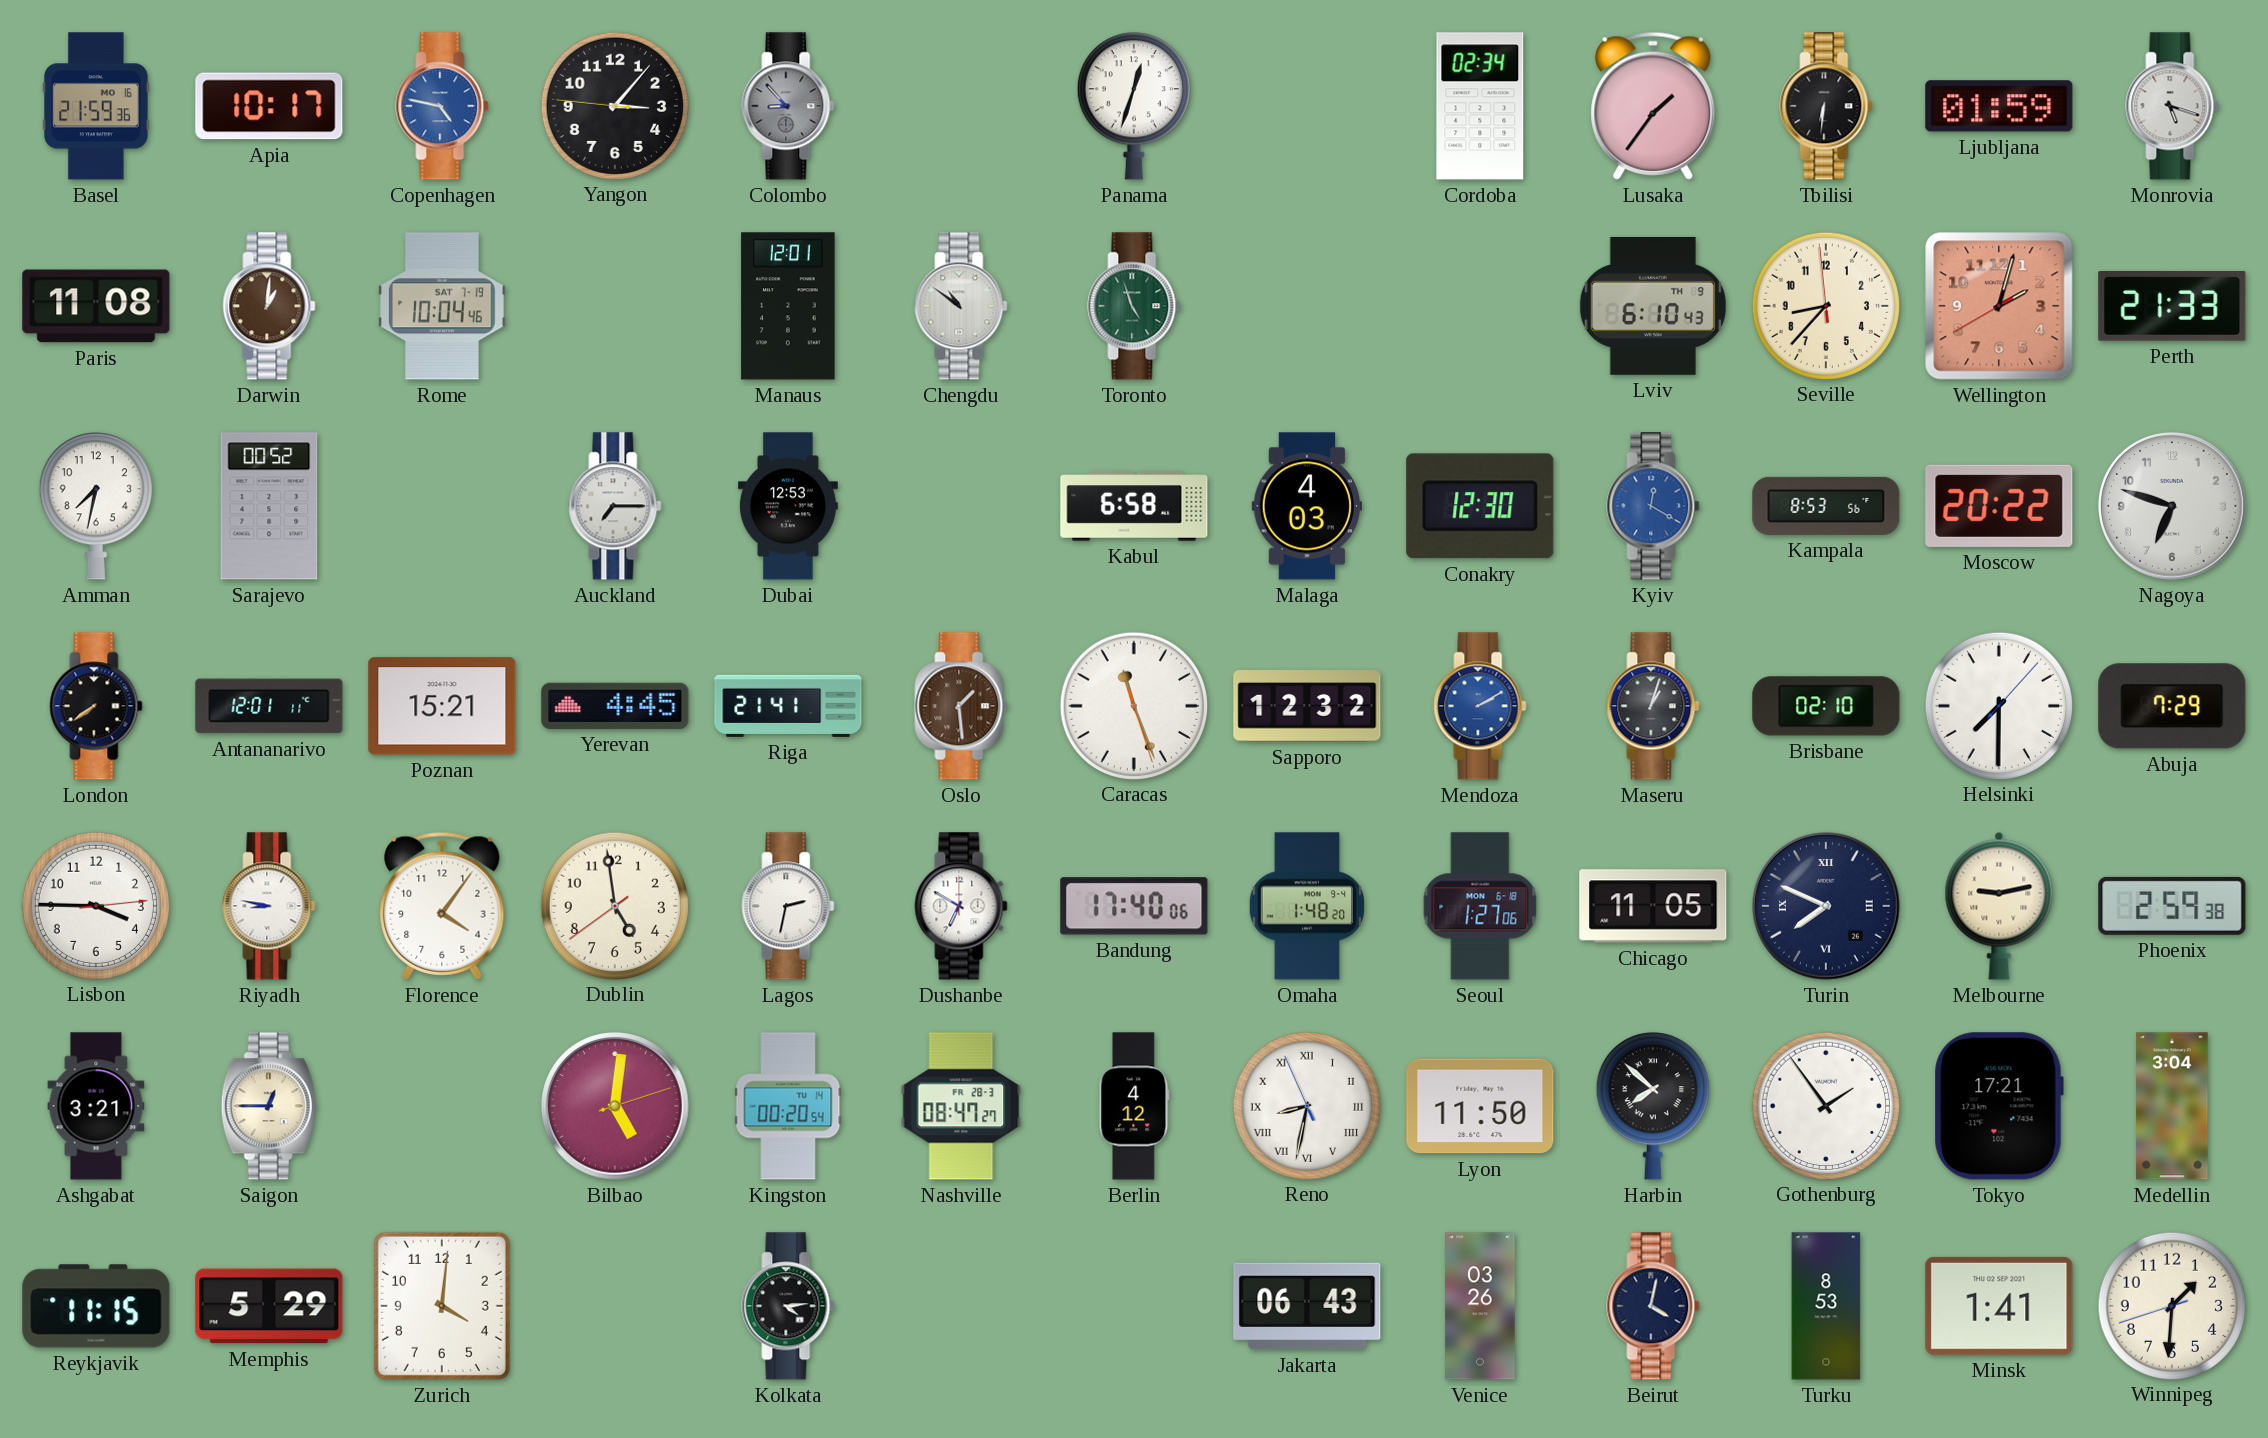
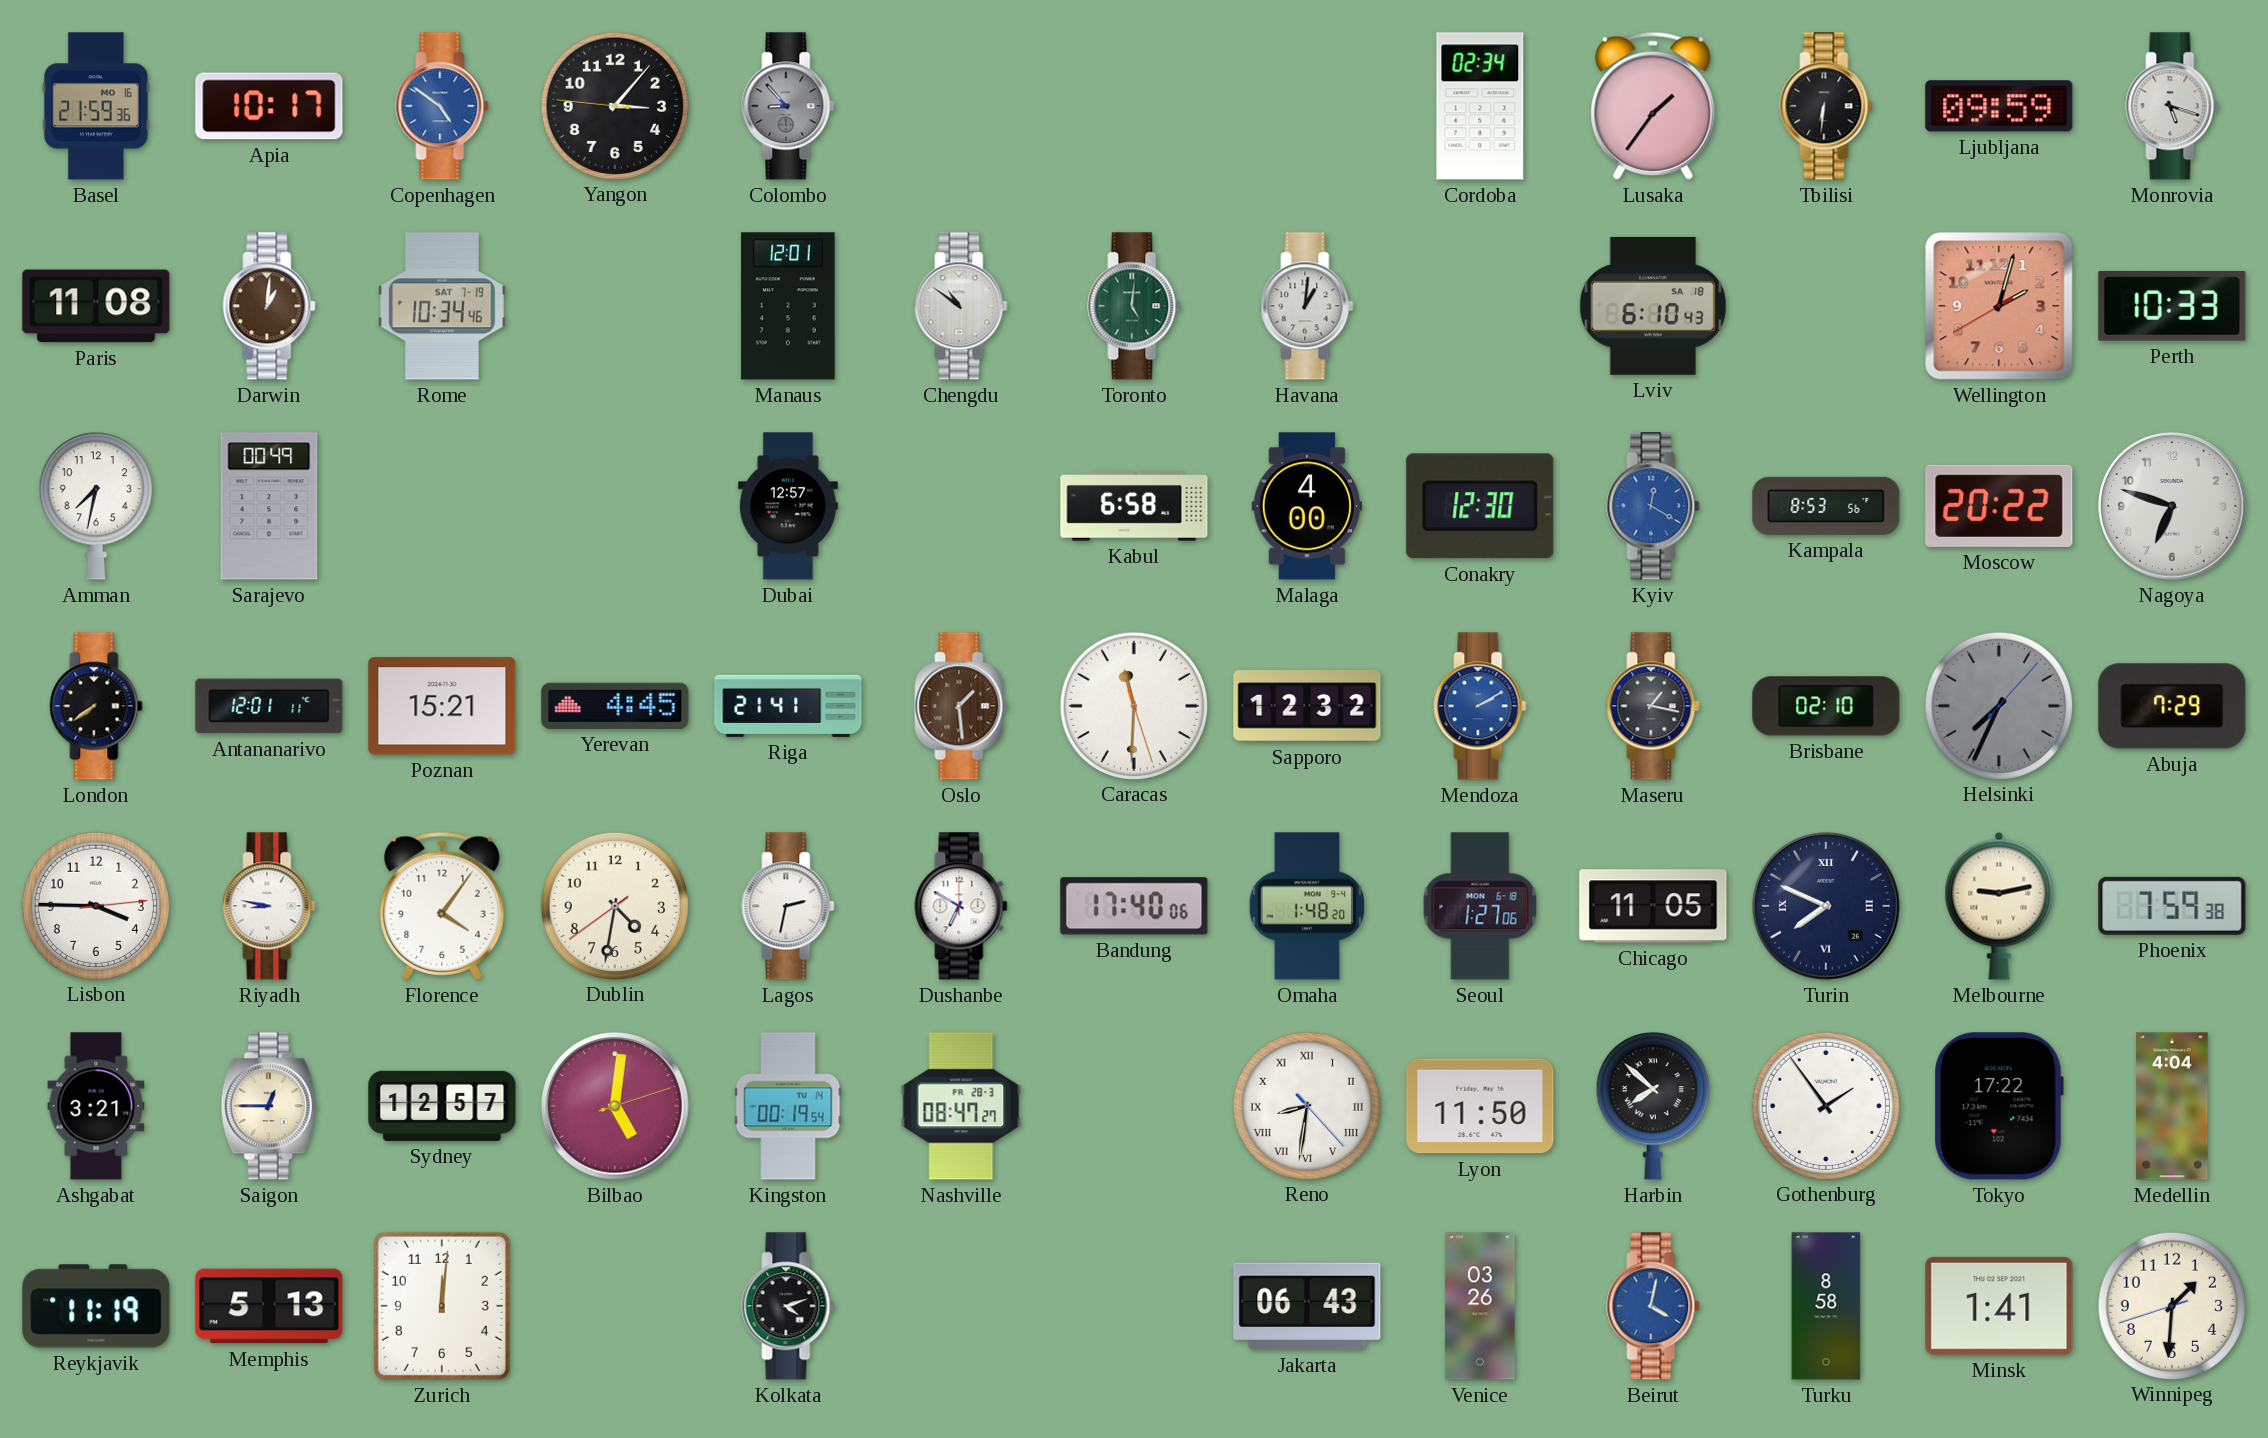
Copenhagen: 4:47 -> 4:51 (442, 106)
Panama: 12:33 -> none (1134, 106)
Ljubljana: 01:59 -> 09:59 (1999, 106)
Rome: 10:04 -> 10:34 (443, 306)
Toronto: 4:57 -> 5:01 (1134, 306)
Havana: none -> 1:01 (1307, 306)
Lviv date: TH 9 -> SA 18 (1653, 306)
Seville: 8:36 -> none (1825, 305)
Perth: 21:33 -> 10:33 (2172, 307)
Sarajevo: 00:52 -> 00:49 (269, 506)
Auckland: 7:15 -> none (615, 506)
Dubai: 12:53 -> 12:57 (788, 506)
Malaga: 4:03 -> 4:00 (1307, 506)
Caracas: 11:26 -> 11:30 (1133, 705)
Maseru: 1:03 -> 1:17 (1653, 706)
Helsinki: 7:30 -> 7:34 (1998, 705)
Helsinki dial: white -> grey (1998, 705)
Dublin: 4:58 -> 4:31 (614, 905)
Phoenix: 2:59 -> 7:59 (2172, 906)
Sydney: none -> 12:57 (442, 1106)
Kingston: 00:20 -> 00:19 (788, 1106)
Berlin: 4:12 -> none (1134, 1106)
Reno: 8:31:56 -> 8:31:23 (1306, 1105)
Tokyo: 17:21 -> 17:22 (1999, 1106)
Medellin: 3:04 -> 4:04 (2172, 1106)
Reykjavik: 11:15 -> 11:19 (96, 1306)
Memphis: 5:29 -> 5:13 (269, 1306)
Zurich: 4:01 -> 12:01 (442, 1306)
Kolkata: 4:14 -> 4:12 (788, 1306)
Beirut dial: navy -> blue (1653, 1306)
Turku: 8:53 -> 8:58 (1826, 1306)
